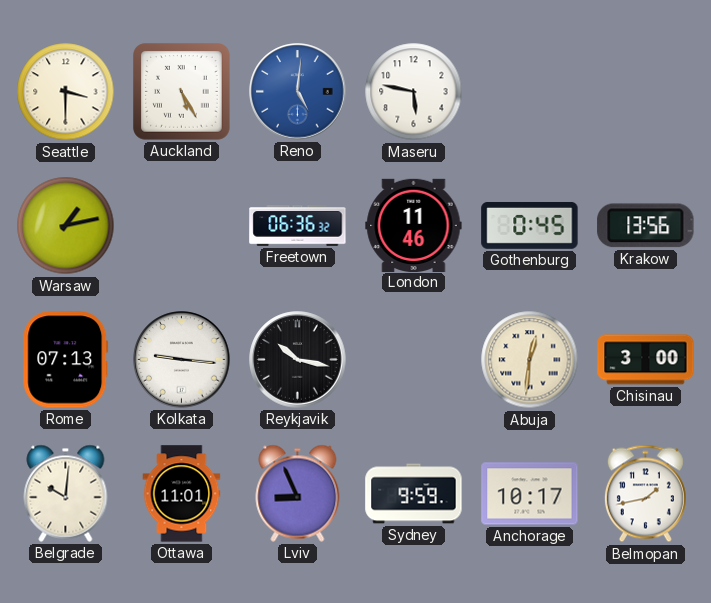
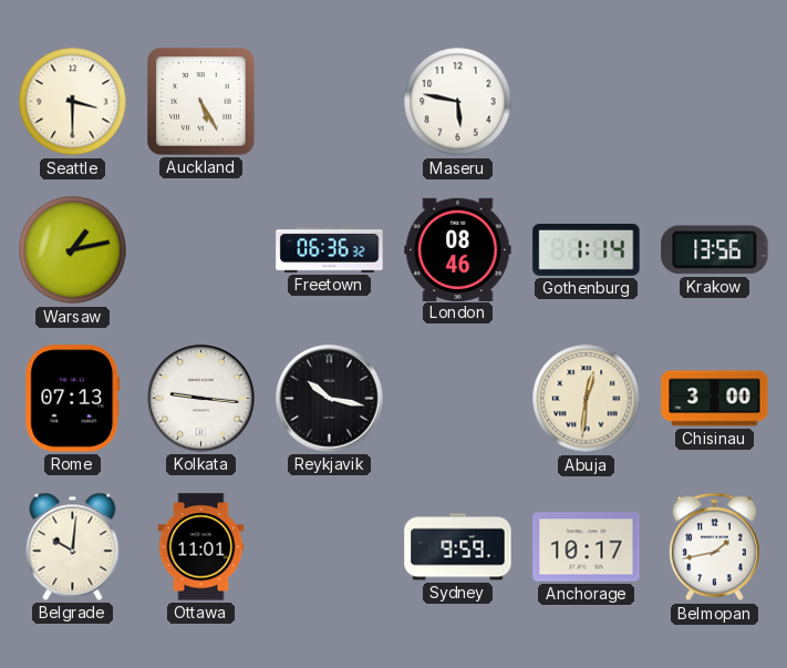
Reno: 5:01 -> none (298, 92)
London: 11:46 -> 08:46 (458, 249)
Gothenburg: 0:45 -> 1:14 (587, 249)
Lviv: 8:56 -> none (298, 493)
